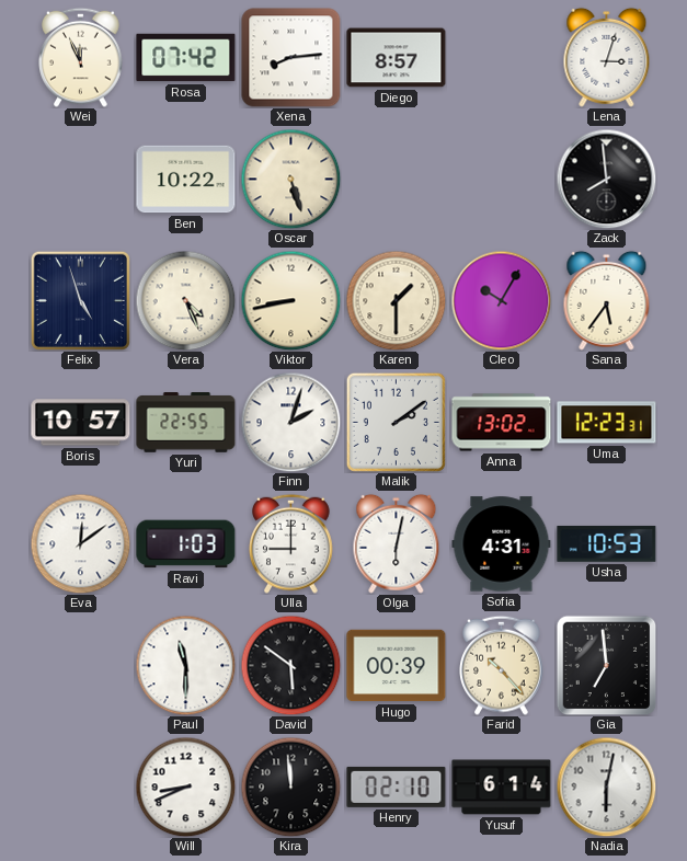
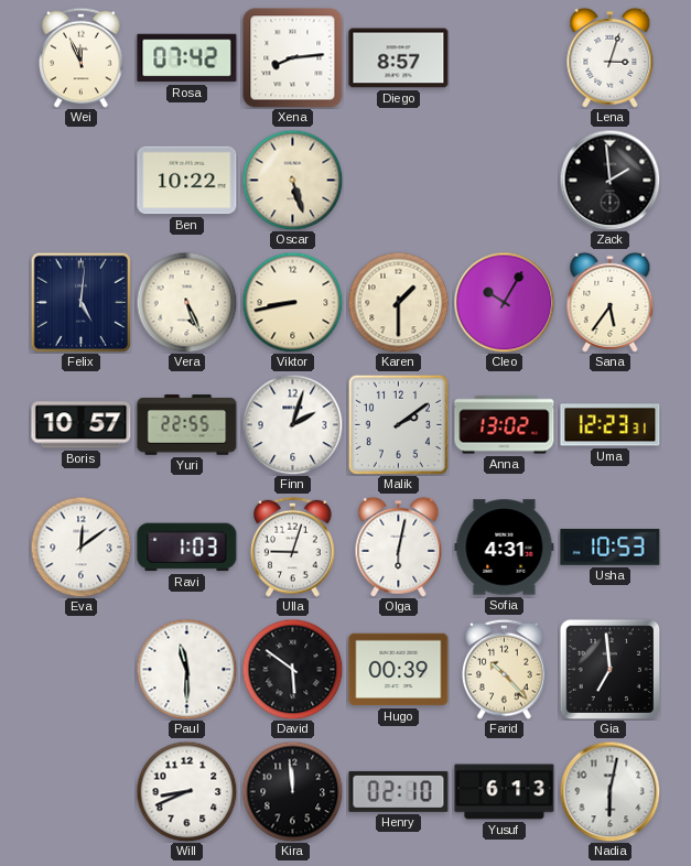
Zack: 7:59 -> 1:59 (609, 180)
Felix: 4:57 -> 5:01 (80, 302)
Vera: 4:26 -> 5:26 (186, 302)
Ulla: 9:00 -> 9:03 (293, 546)
Yusuf: 6:14 -> 6:13 (505, 792)
